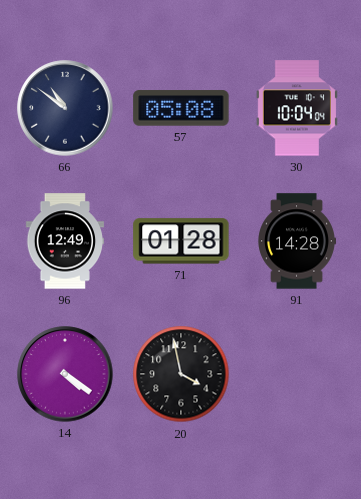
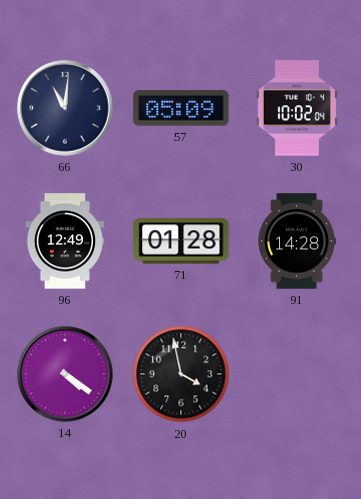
66: 10:51 -> 11:01 (65, 108)
57: 05:08 -> 05:09 (181, 108)
30: 10:04 -> 10:02 (297, 108)
